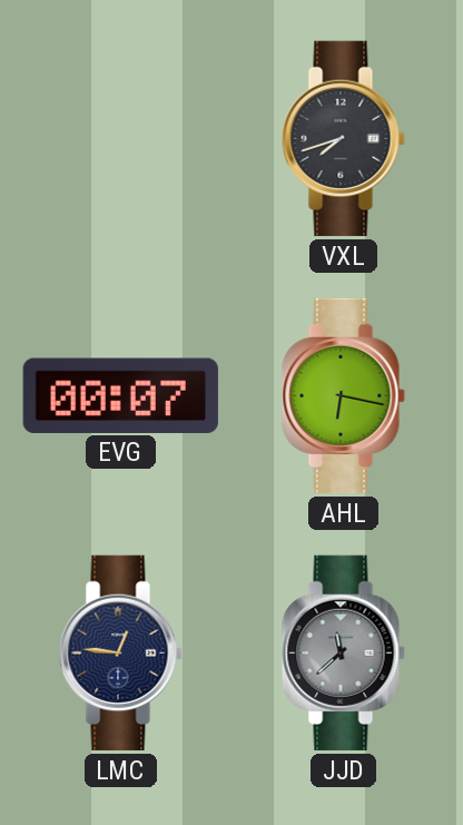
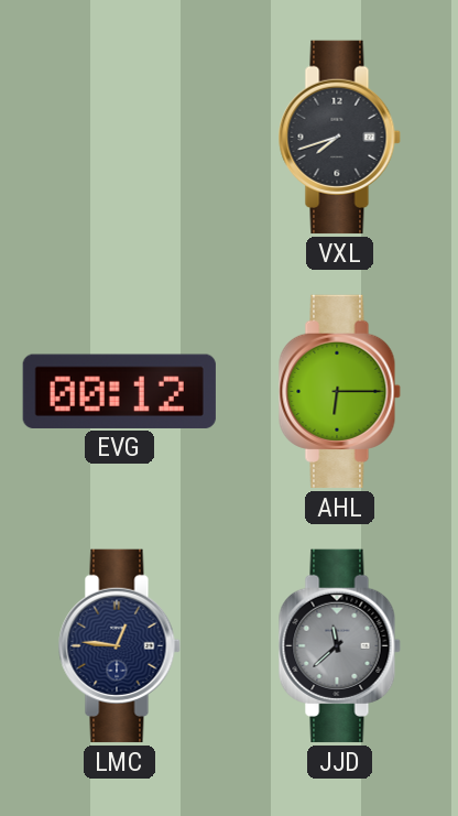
EVG: 00:07 -> 00:12 (119, 391)
AHL: 6:17 -> 6:15 (339, 391)
